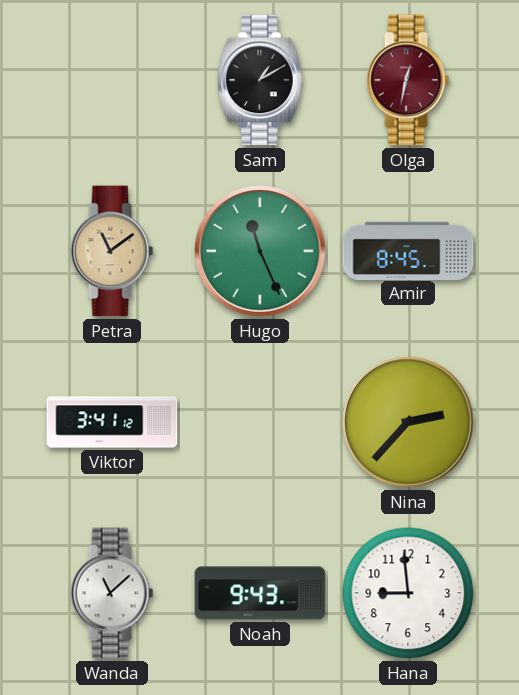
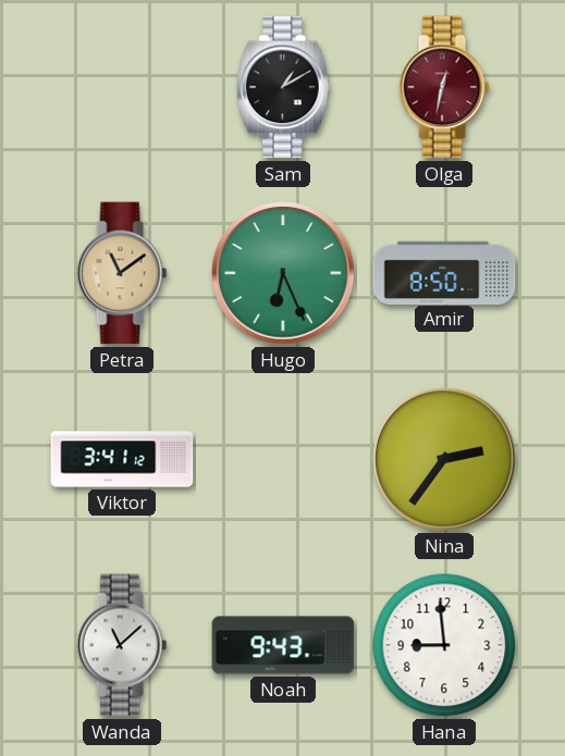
Hugo: 11:26 -> 6:26 (283, 273)
Amir: 8:45 -> 8:50 (444, 272)
Nina: 2:37 -> 2:36 (444, 459)
